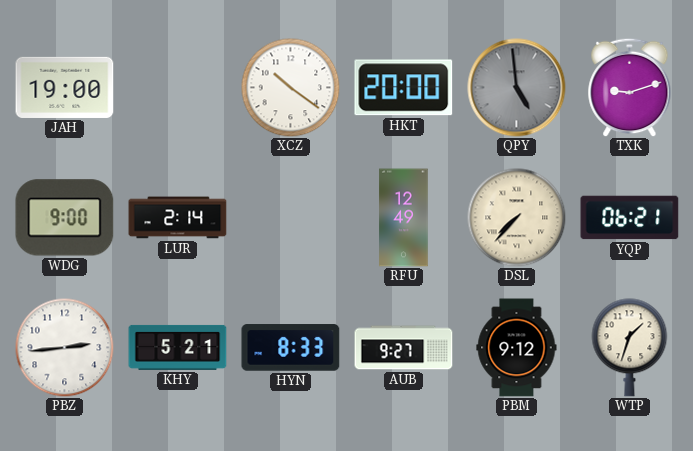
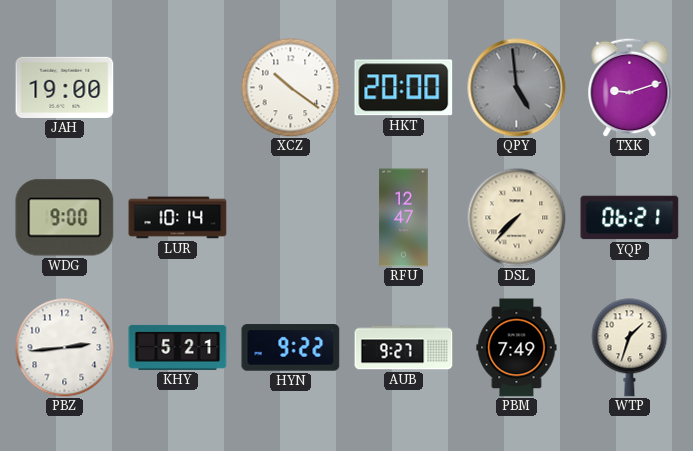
LUR: 2:14 -> 10:14 (178, 218)
RFU: 12:49 -> 12:47 (404, 218)
HYN: 8:33 -> 9:22 (291, 348)
PBM: 9:12 -> 7:49 (517, 348)
